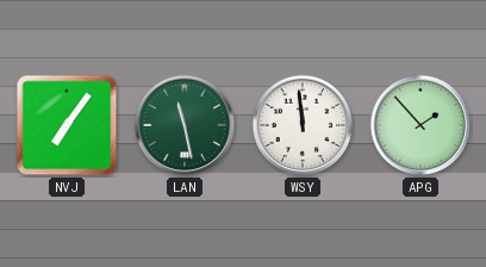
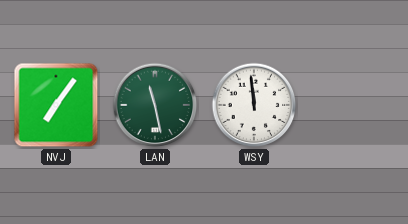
APG: 1:53 -> none (420, 125)
